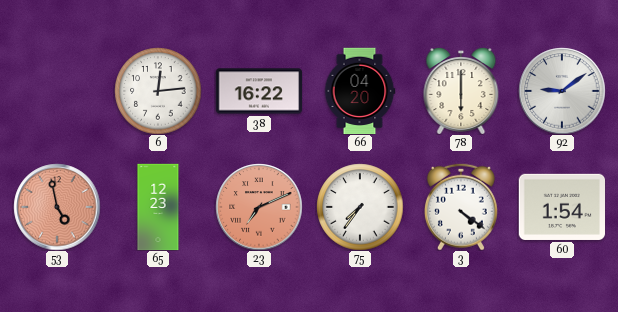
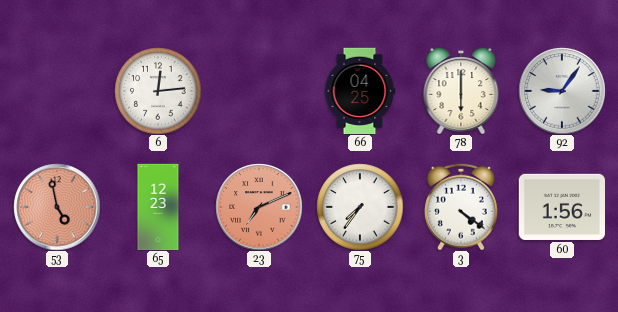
38: 16:22 -> none (259, 91)
66: 04:20 -> 04:25 (360, 91)
92: 9:09 -> 9:06 (562, 91)
60: 1:54 -> 1:56 (562, 207)
